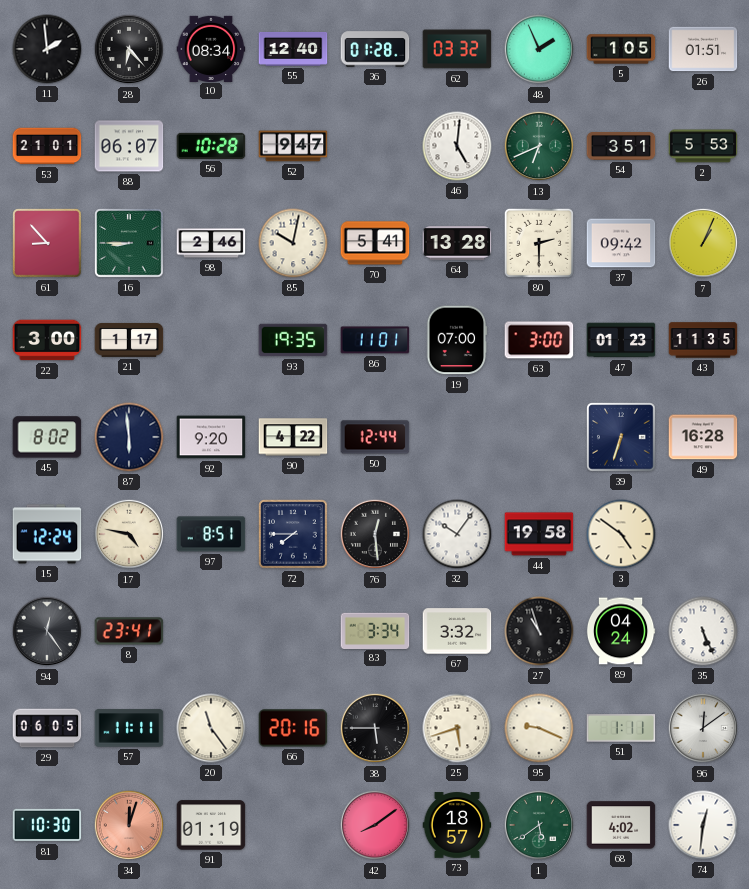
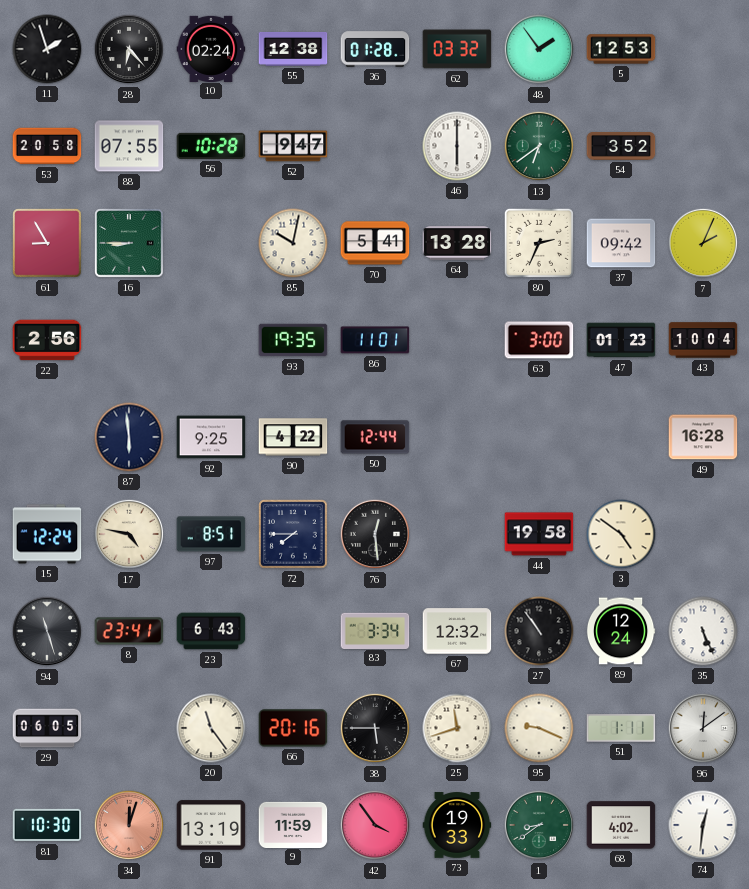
11: 1:59 -> 1:57 (47, 49)
10: 08:34 -> 02:24 (211, 48)
55: 12:40 -> 12:38 (293, 49)
48: 1:56 -> 1:54 (539, 49)
5: 1:05 -> 12:53 (621, 49)
26: 01:51 -> none (703, 49)
53: 21:01 -> 20:58 (47, 146)
88: 06:07 -> 07:55 (129, 146)
46: 5:01 -> 6:00 (457, 146)
13: 6:41 -> 6:39 (539, 146)
54: 3:51 -> 3:52 (621, 146)
2: 5:53 -> none (703, 146)
61: 8:53 -> 8:55 (47, 243)
98: 2:46 -> none (211, 243)
80: 2:30 -> 2:34 (539, 243)
7: 1:04 -> 2:04 (703, 243)
22: 3:00 -> 2:56 (47, 340)
21: 1:17 -> none (129, 340)
19: 07:00 -> none (457, 340)
43: 11:35 -> 10:04 (703, 340)
45: 8:02 -> none (47, 437)
92: 9:20 -> 9:25 (211, 437)
39: 6:33 -> none (621, 437)
32: 10:06 -> none (457, 534)
94: 12:24 -> 11:27 (47, 631)
23: none -> 6:43 (211, 631)
67: 3:32 -> 12:32 (457, 631)
27: 10:57 -> 10:54 (539, 631)
89: 04:24 -> 12:24 (621, 631)
57: 11:11 -> none (129, 728)
25: 5:42 -> 11:42 (457, 728)
91: 01:19 -> 13:19 (211, 825)
9: none -> 11:59 (293, 824)
42: 8:09 -> 3:54 (375, 825)
73: 18:57 -> 19:33 (457, 825)
1: 5:39 -> 8:39 (539, 825)
